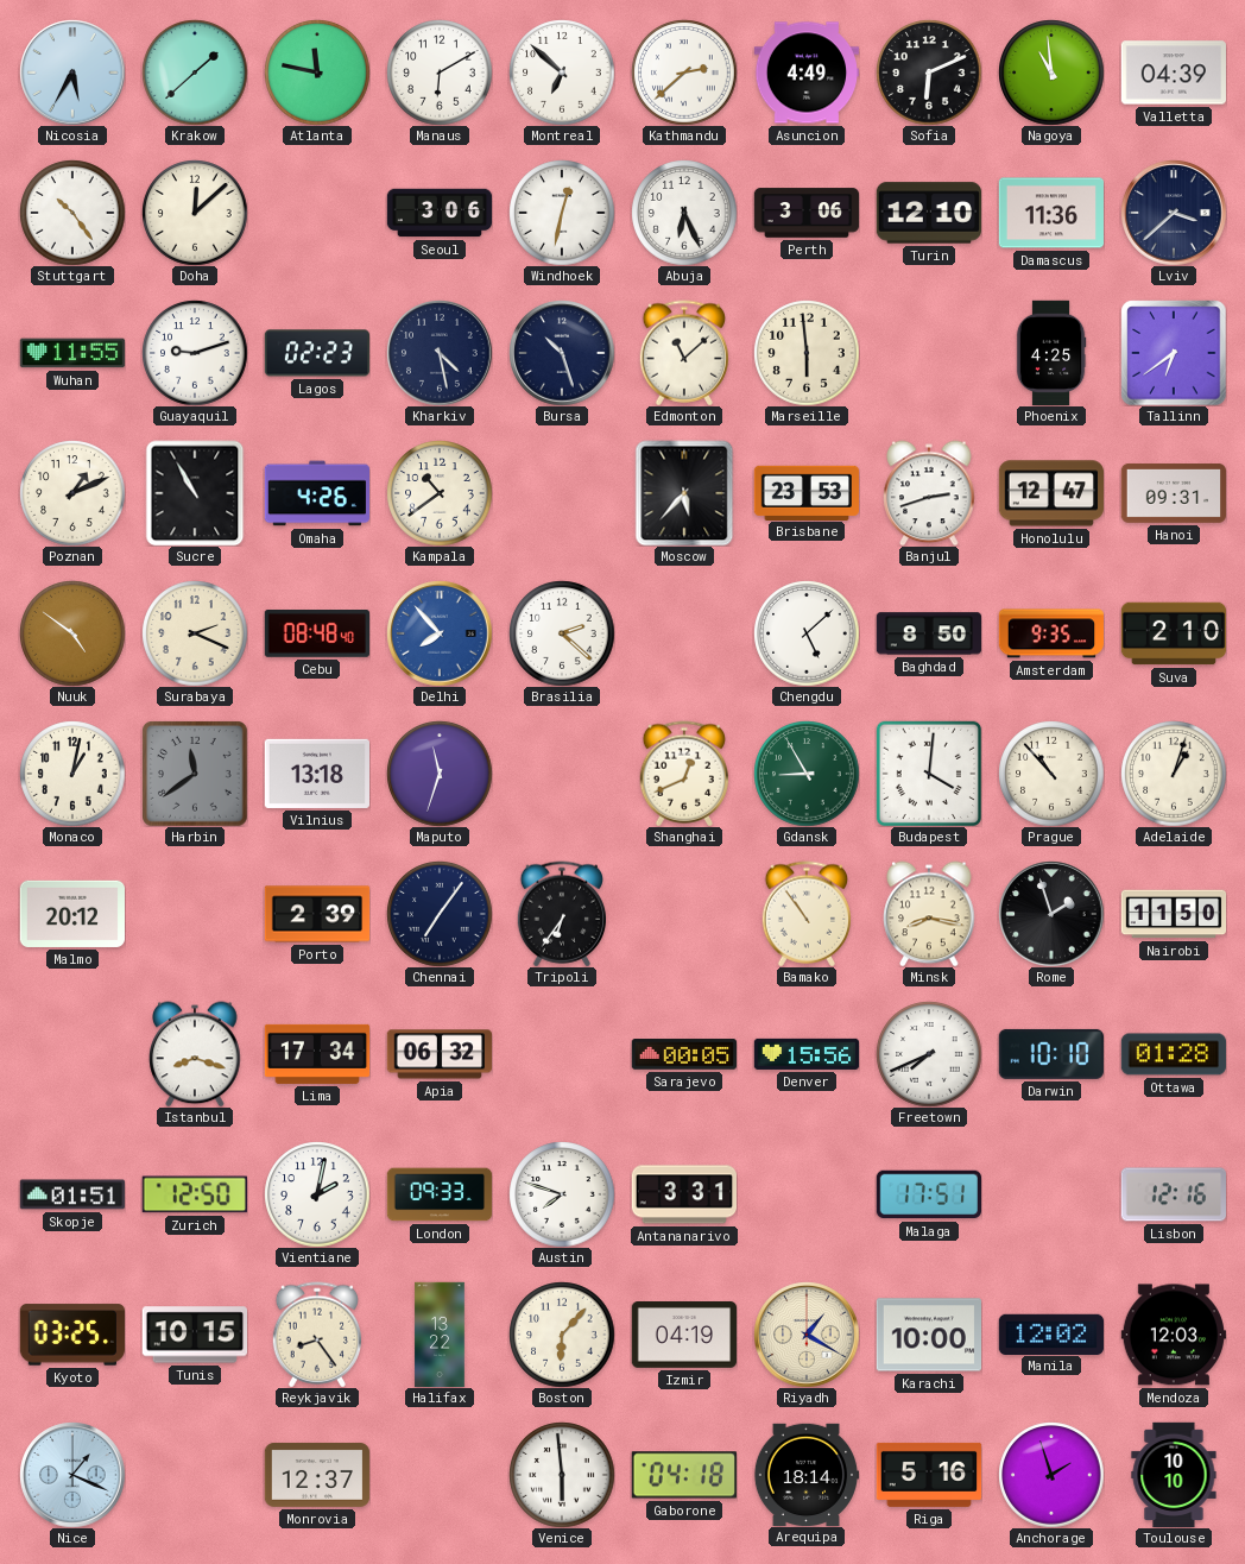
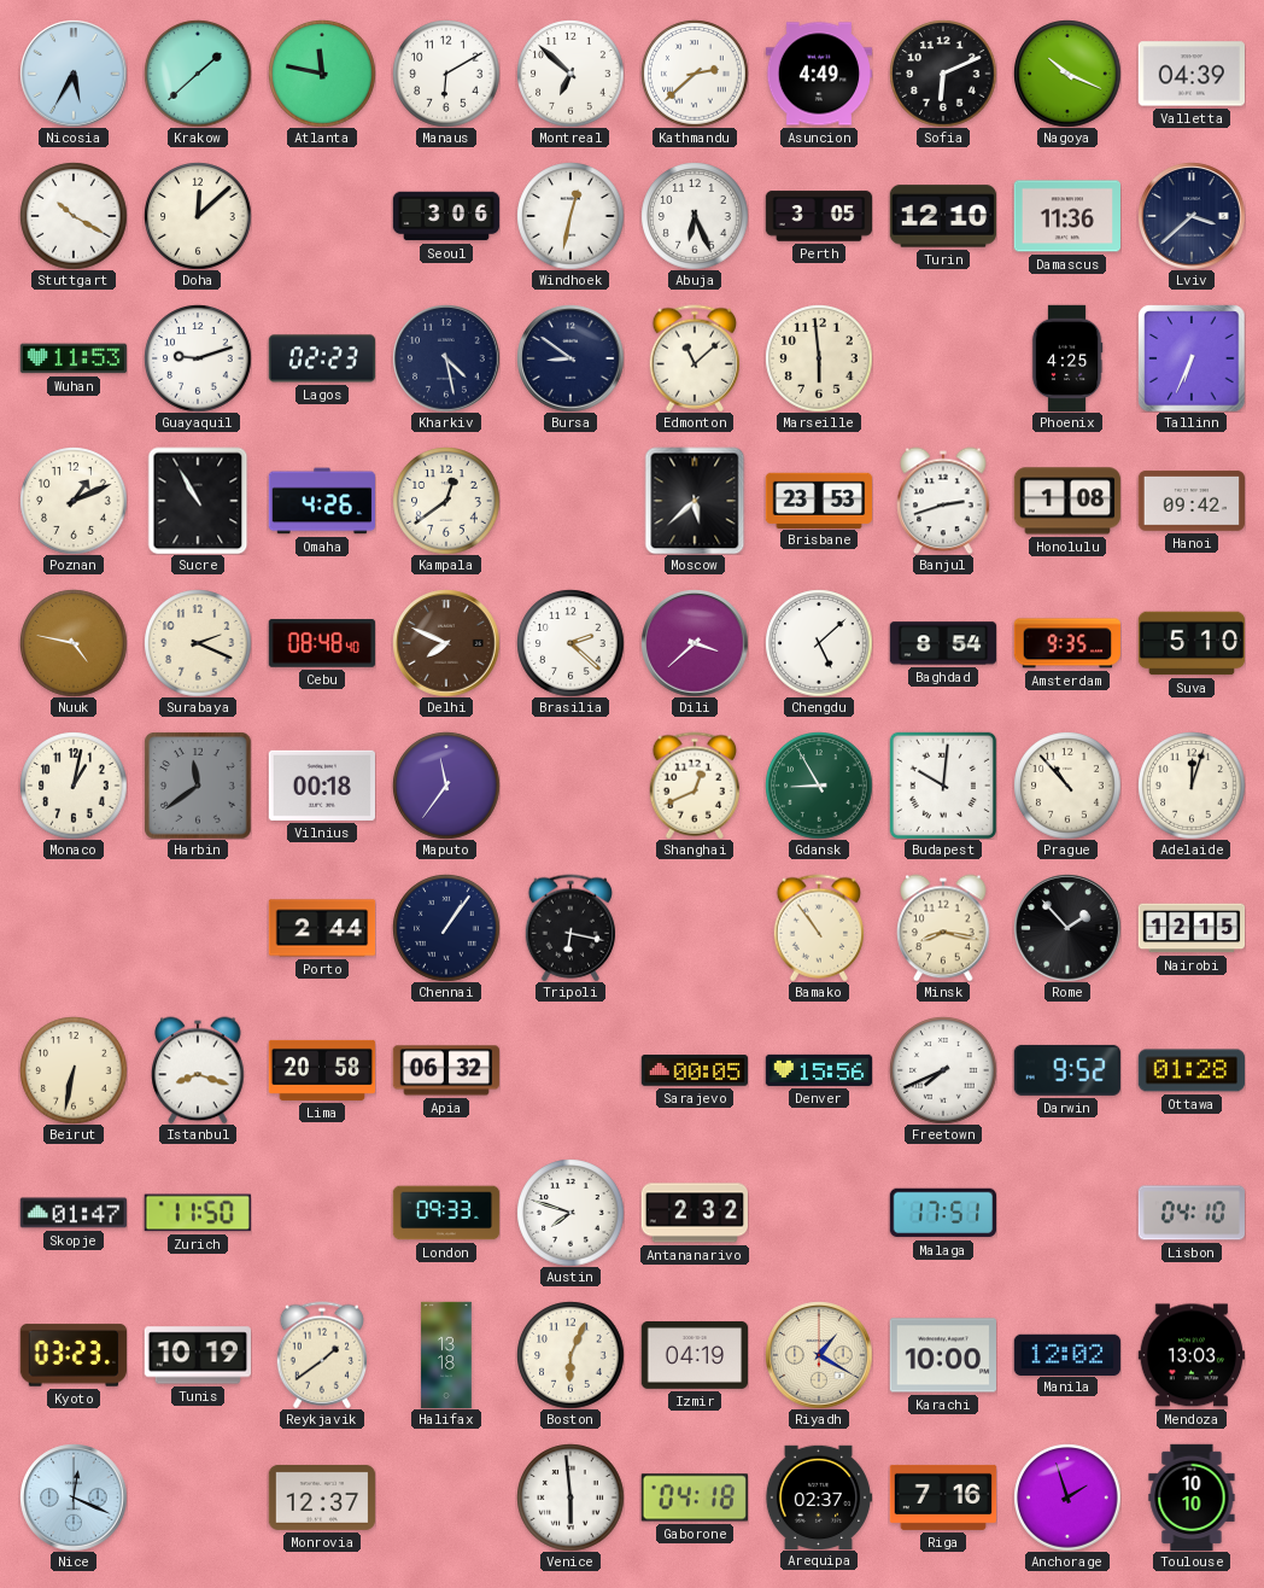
Nagoya: 10:59 -> 10:19 (1067, 74)
Stuttgart: 10:24 -> 10:20 (74, 216)
Perth: 3:06 -> 3:05 (819, 216)
Wuhan: 11:55 -> 11:53 (74, 358)
Bursa: 10:27 -> 8:51 (570, 358)
Tallinn: 6:39 -> 6:34 (1192, 358)
Kampala: 10:39 -> 12:39 (446, 501)
Moscow: 5:37 -> 5:38 (695, 501)
Honolulu: 12:47 -> 1:08 (1066, 501)
Hanoi: 09:31 -> 09:42 (1192, 502)
Nuuk: 4:51 -> 4:47 (74, 643)
Delhi: 7:53 -> 7:49 (446, 643)
Delhi dial: blue -> brown (446, 643)
Dili: none -> 3:38 (695, 643)
Baghdad: 8:50 -> 8:54 (943, 643)
Suva: 2:10 -> 5:10 (1192, 643)
Vilnius: 13:18 -> 00:18 (321, 786)
Maputo: 11:33 -> 11:36 (446, 786)
Budapest: 4:01 -> 10:01 (943, 786)
Adelaide: 1:03 -> 12:03 (1192, 786)
Malmo: 20:12 -> none (71, 914)
Porto: 2:39 -> 2:44 (322, 928)
Chennai: 7:06 -> 1:06 (446, 928)
Tripoli: 6:36 -> 6:17 (570, 928)
Rome: 1:57 -> 1:53 (1067, 928)
Nairobi: 11:50 -> 12:15 (1192, 928)
Beirut: none -> 6:32 (74, 1070)
Lima: 17:34 -> 20:58 (322, 1070)
Darwin: 10:10 -> 9:52 (1067, 1070)
Skopje: 01:51 -> 01:47 (72, 1213)
Zurich: 12:50 -> 11:50 (198, 1213)
Vientiane: 2:02 -> none (317, 1194)
Antananarivo: 3:31 -> 2:32 (694, 1213)
Lisbon: 12:16 -> 04:10 (1190, 1213)
Kyoto: 03:25 -> 03:23 (72, 1355)
Tunis: 10:15 -> 10:19 (197, 1355)
Reykjavik: 8:24 -> 1:39 (322, 1355)
Halifax: 13:22 -> 13:18 (446, 1355)
Boston: 6:07 -> 6:04 (570, 1355)
Mendoza: 12:03 -> 13:03 (1190, 1355)
Nice: 1:19 -> 12:19 (74, 1497)
Arequipa: 18:14 -> 02:37 (819, 1496)
Riga: 5:16 -> 7:16 (943, 1497)
